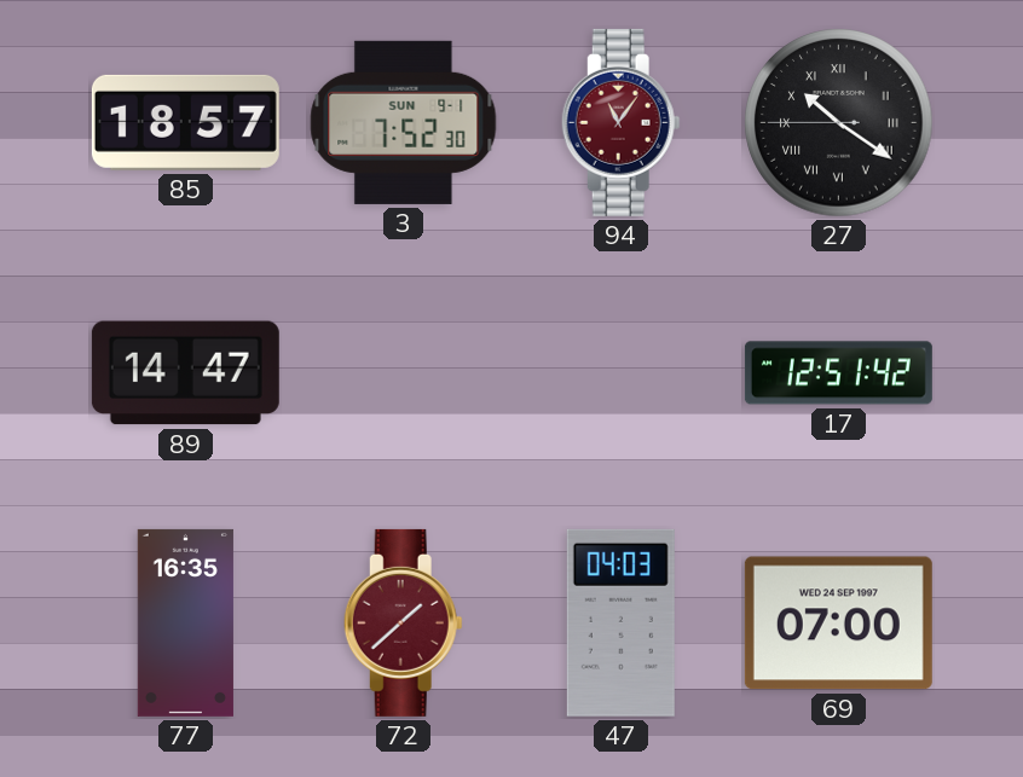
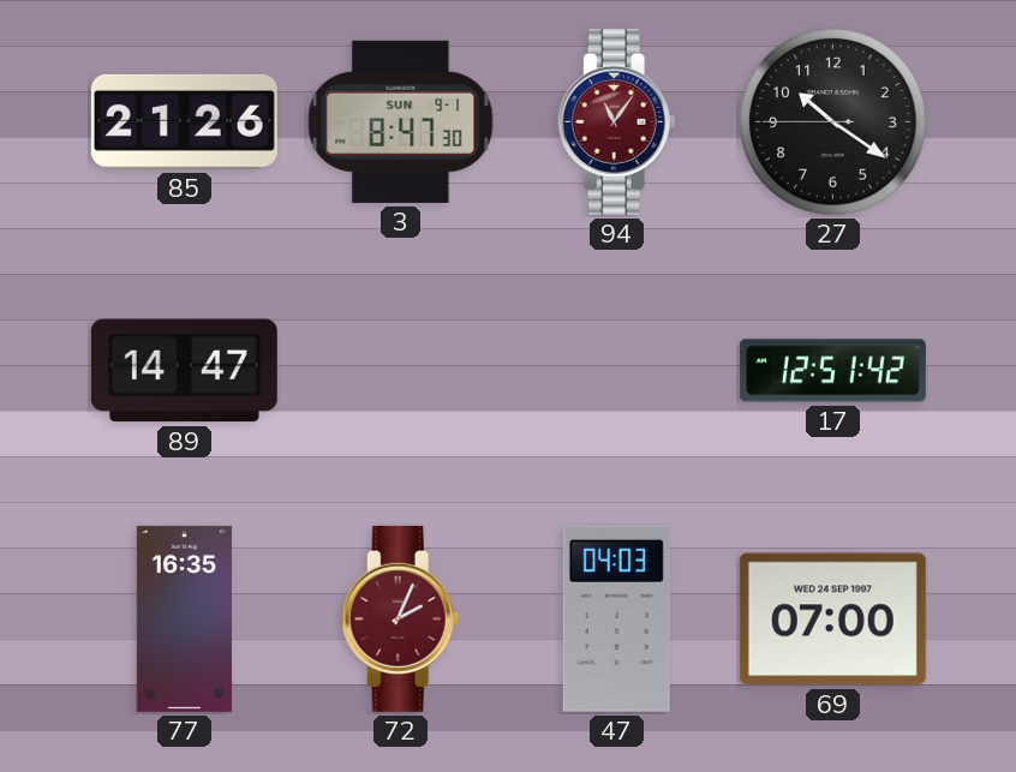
85: 18:57 -> 21:26 (184, 121)
3: 7:52 -> 8:47 (401, 121)
27 numerals: Roman -> Arabic (833, 122)
72: 1:38 -> 2:04 (400, 618)
